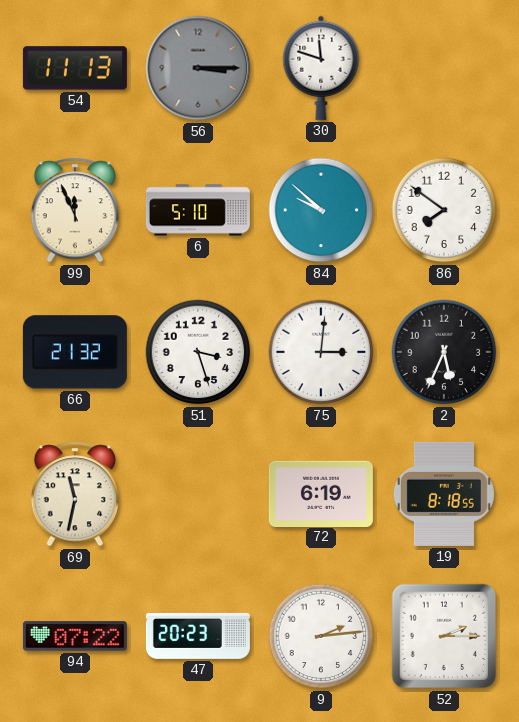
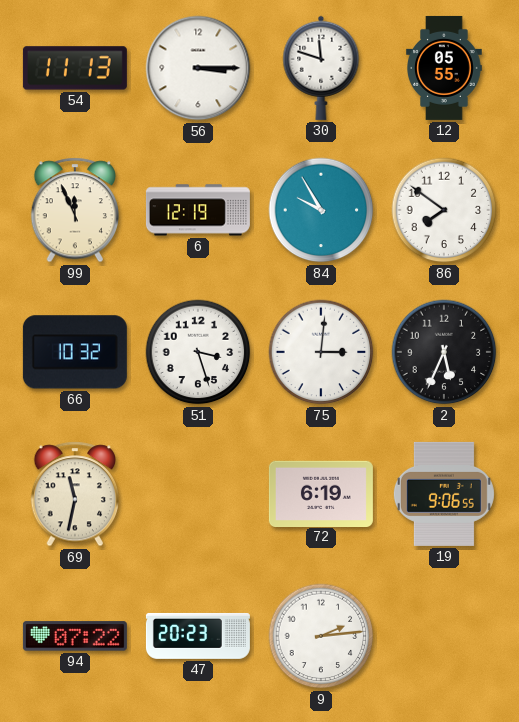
56 dial: grey -> white (198, 68)
12: none -> 05:55 (444, 68)
6: 5:10 -> 12:19 (198, 210)
84: 9:52 -> 9:55 (321, 210)
66: 21:32 -> 10:32 (75, 352)
19: 8:18 -> 9:06 (444, 494)
52: 2:15 -> none (444, 636)
